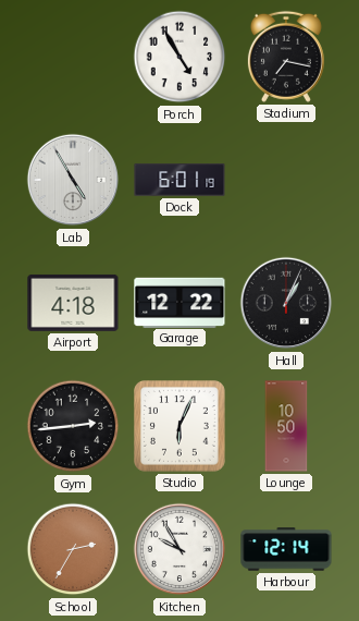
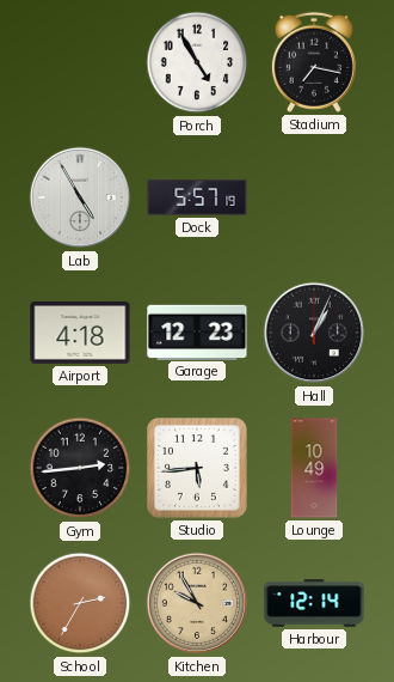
Dock: 6:01 -> 5:57 (197, 197)
Garage: 12:22 -> 12:23 (197, 331)
Studio: 6:04 -> 5:44 (198, 469)
Lounge: 10:50 -> 10:49 (314, 468)
Kitchen dial: white -> champagne (197, 603)
